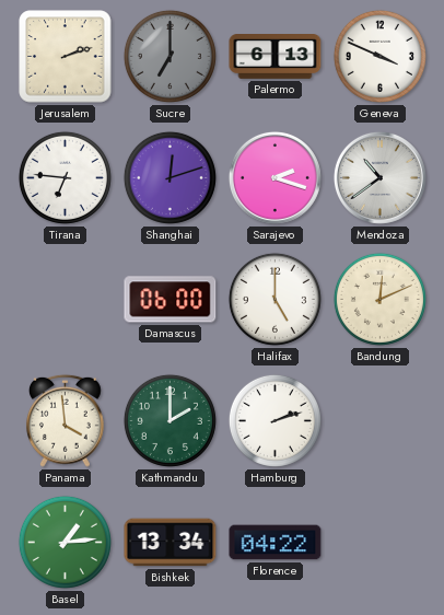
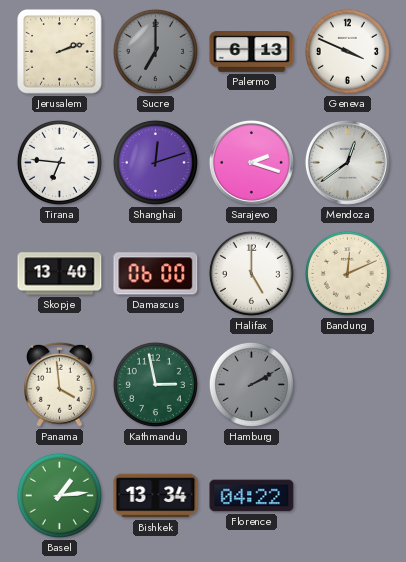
Mendoza: 10:39 -> 12:39 (347, 162)
Skopje: none -> 13:40 (60, 274)
Kathmandu: 2:00 -> 2:58 (155, 384)
Hamburg: 2:12 -> 2:10 (251, 384)
Hamburg dial: white -> grey (251, 384)
